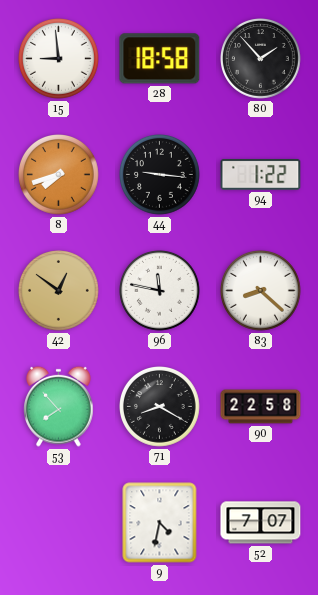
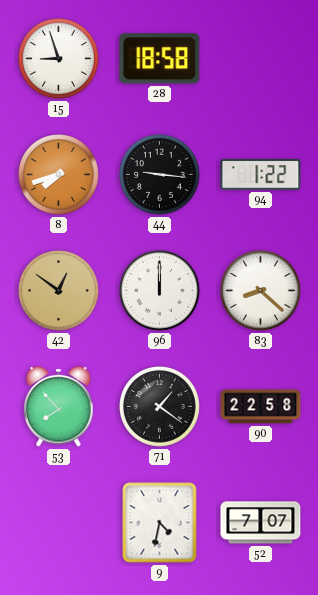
15: 8:59 -> 8:57 (59, 59)
80: 1:53 -> none (261, 59)
96: 11:47 -> 12:00 (160, 291)
71: 8:20 -> 1:21 (160, 407)
